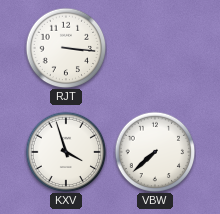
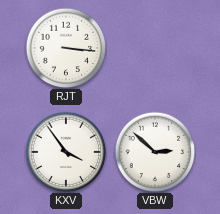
KXV: 3:57 -> 3:54 (66, 152)
VBW: 7:38 -> 2:52 (155, 152)
